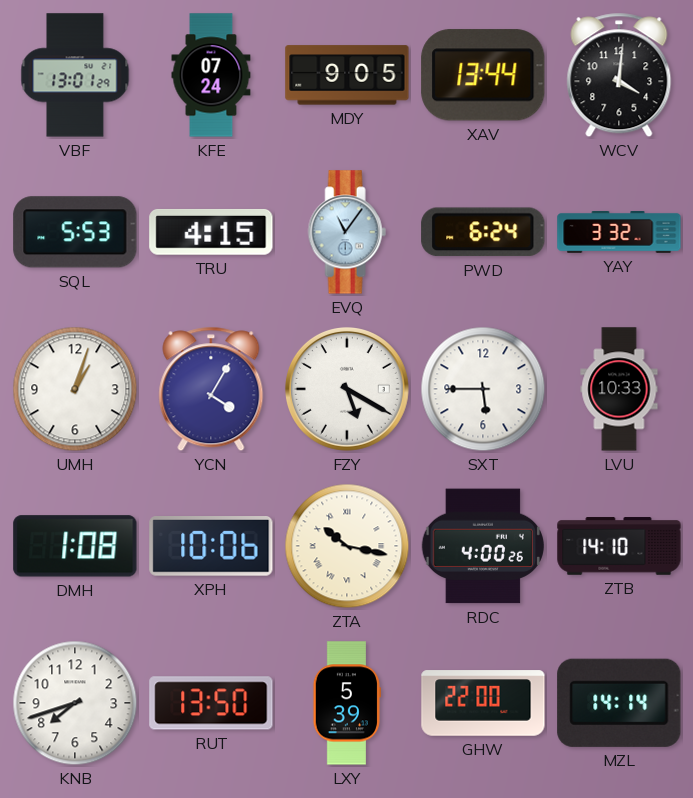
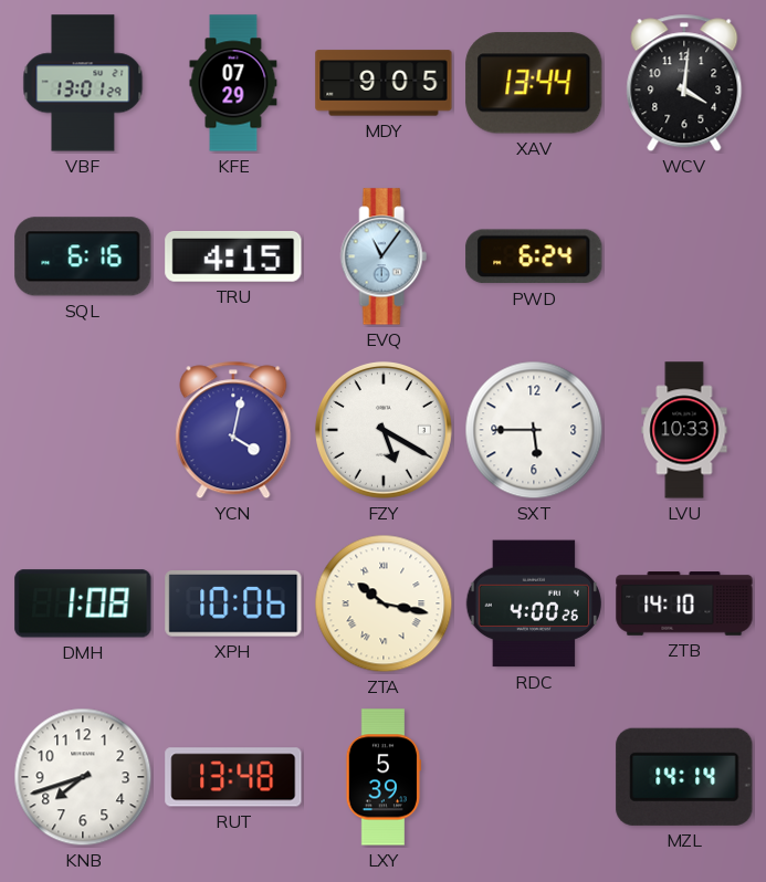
KFE: 07:24 -> 07:29 (233, 83)
SQL: 5:53 -> 6:16 (83, 256)
YAY: 3:32 -> none (619, 233)
UMH: 1:03 -> none (75, 389)
YCN: 4:05 -> 4:02 (233, 430)
RUT: 13:50 -> 13:48 (233, 777)
GHW: 22:00 -> none (483, 703)
